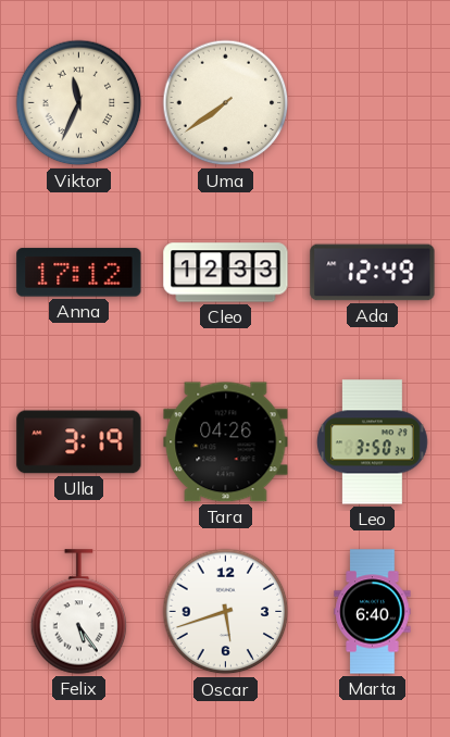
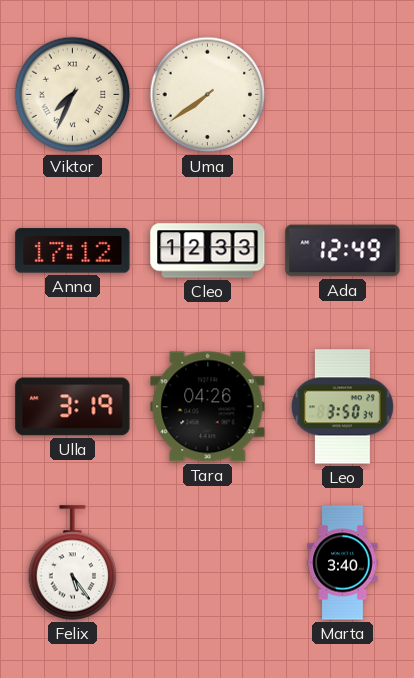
Viktor: 11:34 -> 7:34 (73, 95)
Oscar: 5:42 -> none (226, 612)
Marta: 6:40 -> 3:40 (343, 563)
